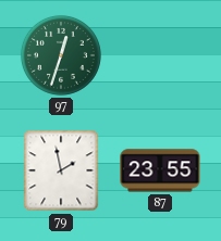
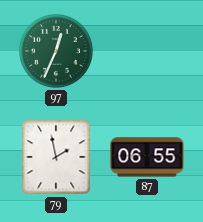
97: 12:33 -> 12:34 (56, 51)
87: 23:55 -> 06:55 (147, 157)
